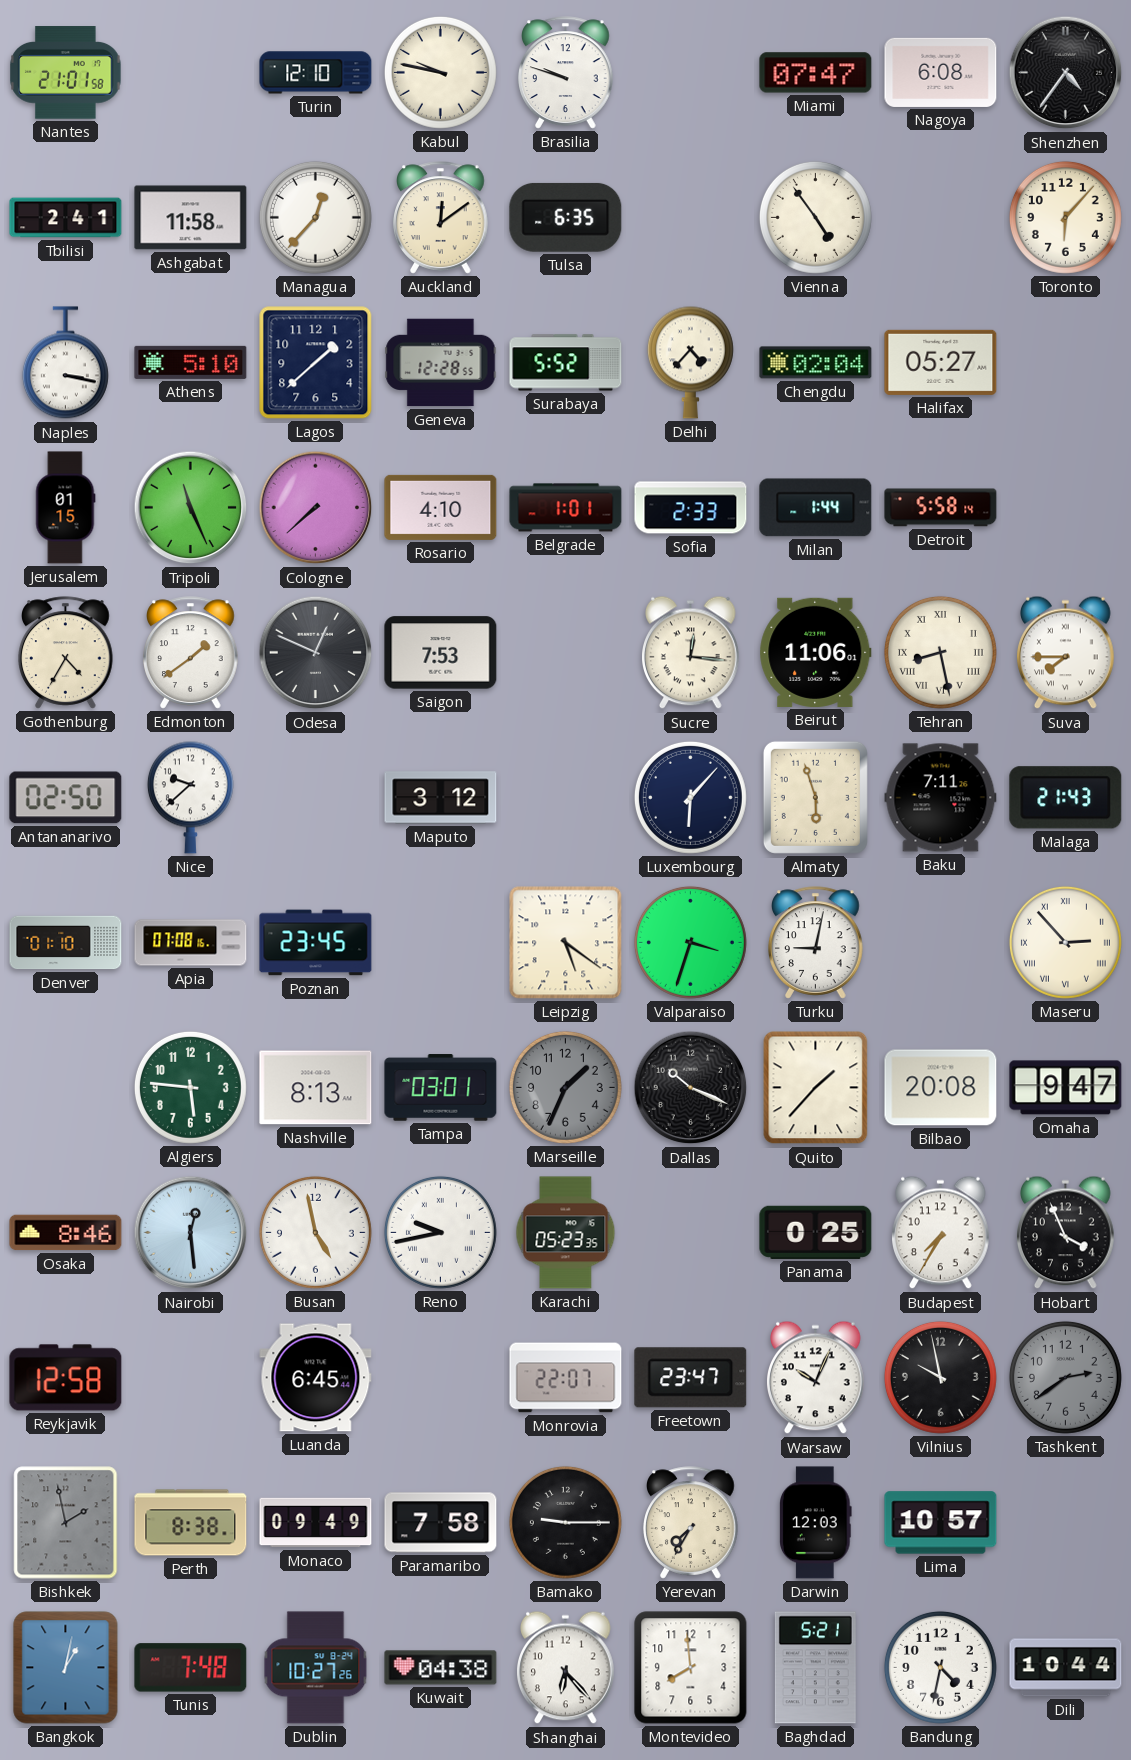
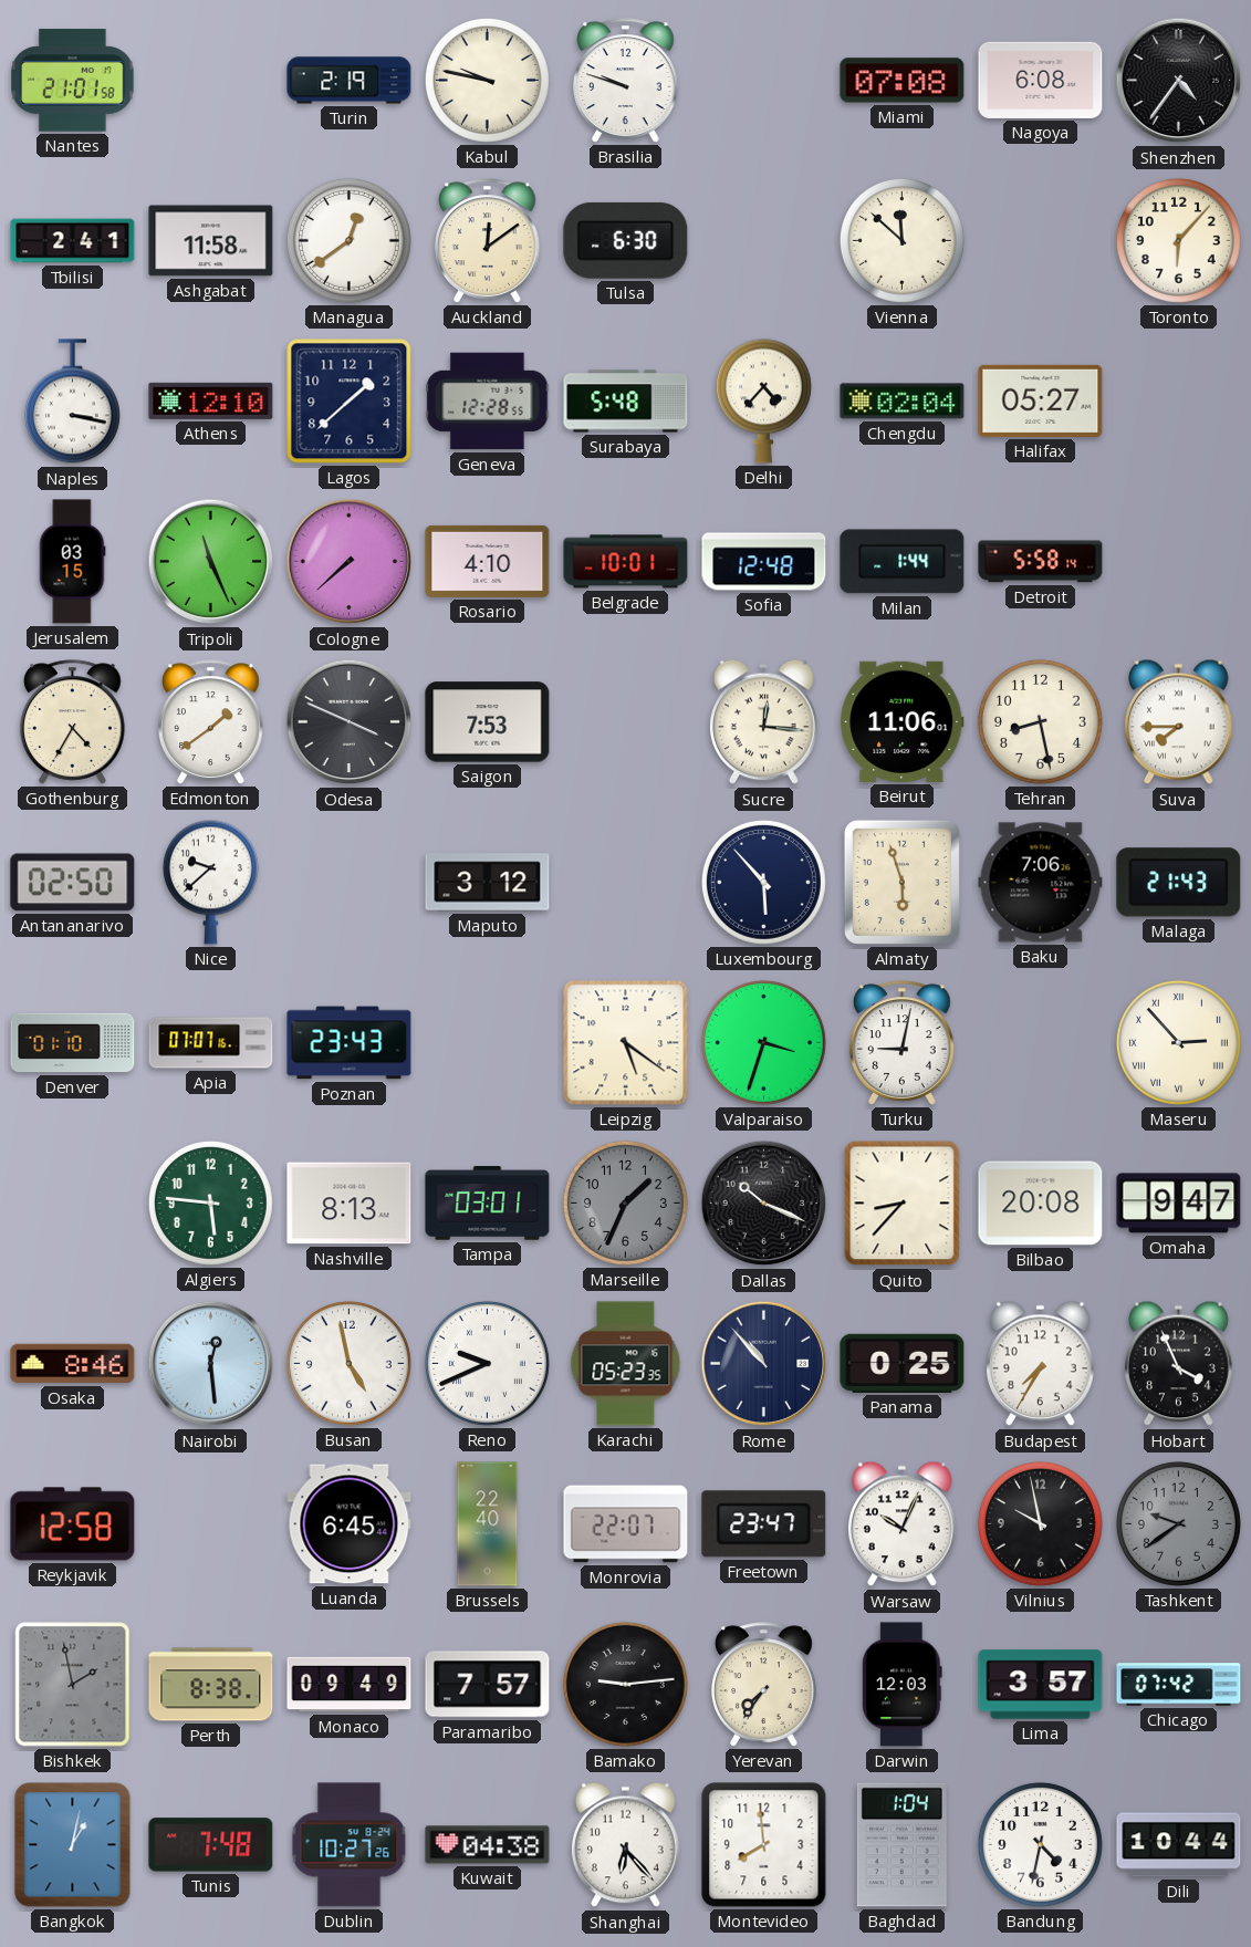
Turin: 12:10 -> 2:19 (350, 81)
Miami: 07:47 -> 07:08 (903, 81)
Managua: 12:37 -> 12:39 (348, 240)
Tulsa: 6:35 -> 6:30 (626, 240)
Vienna: 4:54 -> 11:52 (901, 240)
Athens: 5:10 -> 12:10 (211, 400)
Surabaya: 5:52 -> 5:48 (626, 402)
Jerusalem: 01:15 -> 03:15 (73, 562)
Belgrade: 1:01 -> 10:01 (626, 562)
Sofia: 2:33 -> 12:48 (764, 562)
Odesa: 12:49 -> 3:49 (350, 722)
Tehran numerals: Roman -> Arabic (1040, 721)
Luxembourg: 6:07 -> 5:53 (763, 882)
Baku: 7:11 -> 7:06 (1041, 883)
Apia: 07:08 -> 07:07 (211, 1043)
Poznan: 23:45 -> 23:43 (350, 1043)
Quito: 1:37 -> 8:37 (903, 1204)
Reno: 9:43 -> 9:41 (487, 1363)
Rome: none -> 10:53 (764, 1364)
Brussels: none -> 22:40 (488, 1524)
Tashkent: 2:39 -> 9:39 (1178, 1523)
Paramaribo: 7:58 -> 7:57 (488, 1685)
Bamako: 9:15 -> 9:14 (625, 1684)
Yerevan: 7:35 -> 7:36 (764, 1685)
Lima: 10:57 -> 3:57 (1041, 1685)
Chicago: none -> 07:42 (1179, 1685)
Baghdad: 5:21 -> 1:04 (901, 1845)
